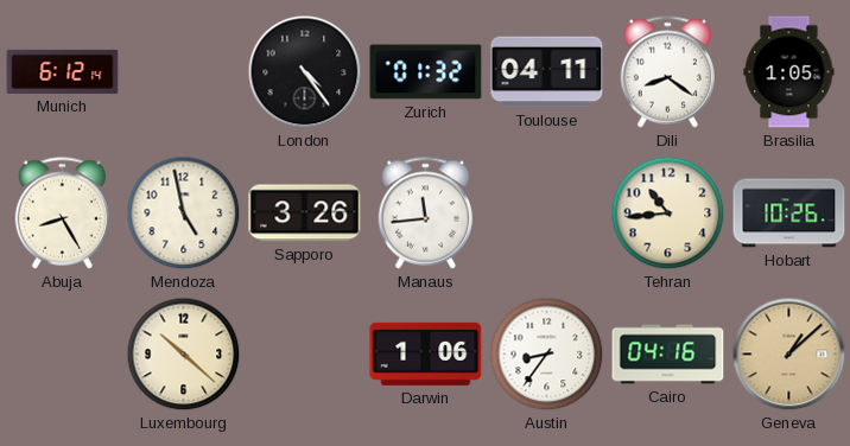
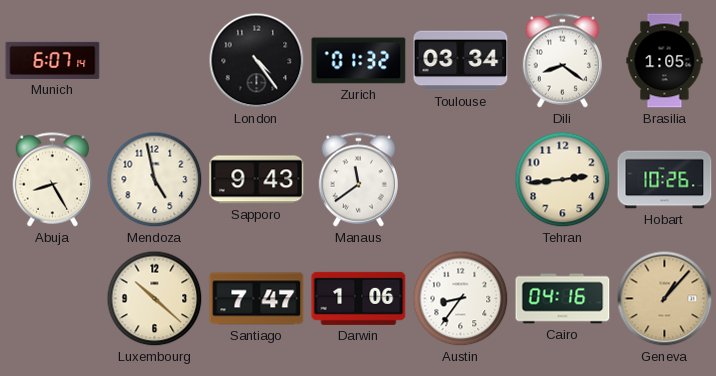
Munich: 6:12 -> 6:07 (53, 60)
Toulouse: 04:11 -> 03:34 (461, 61)
Sapporo: 3:26 -> 9:43 (257, 180)
Manaus: 11:44 -> 11:39 (358, 180)
Tehran: 10:44 -> 2:44 (563, 180)
Santiago: none -> 7:47 (257, 299)
Geneva: 1:08 -> 1:07 (665, 299)
